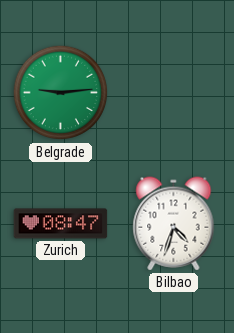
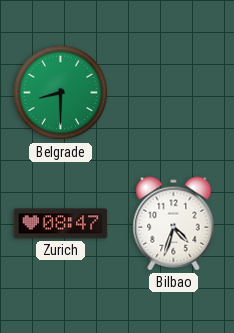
Belgrade: 9:14 -> 8:30 (61, 93)
